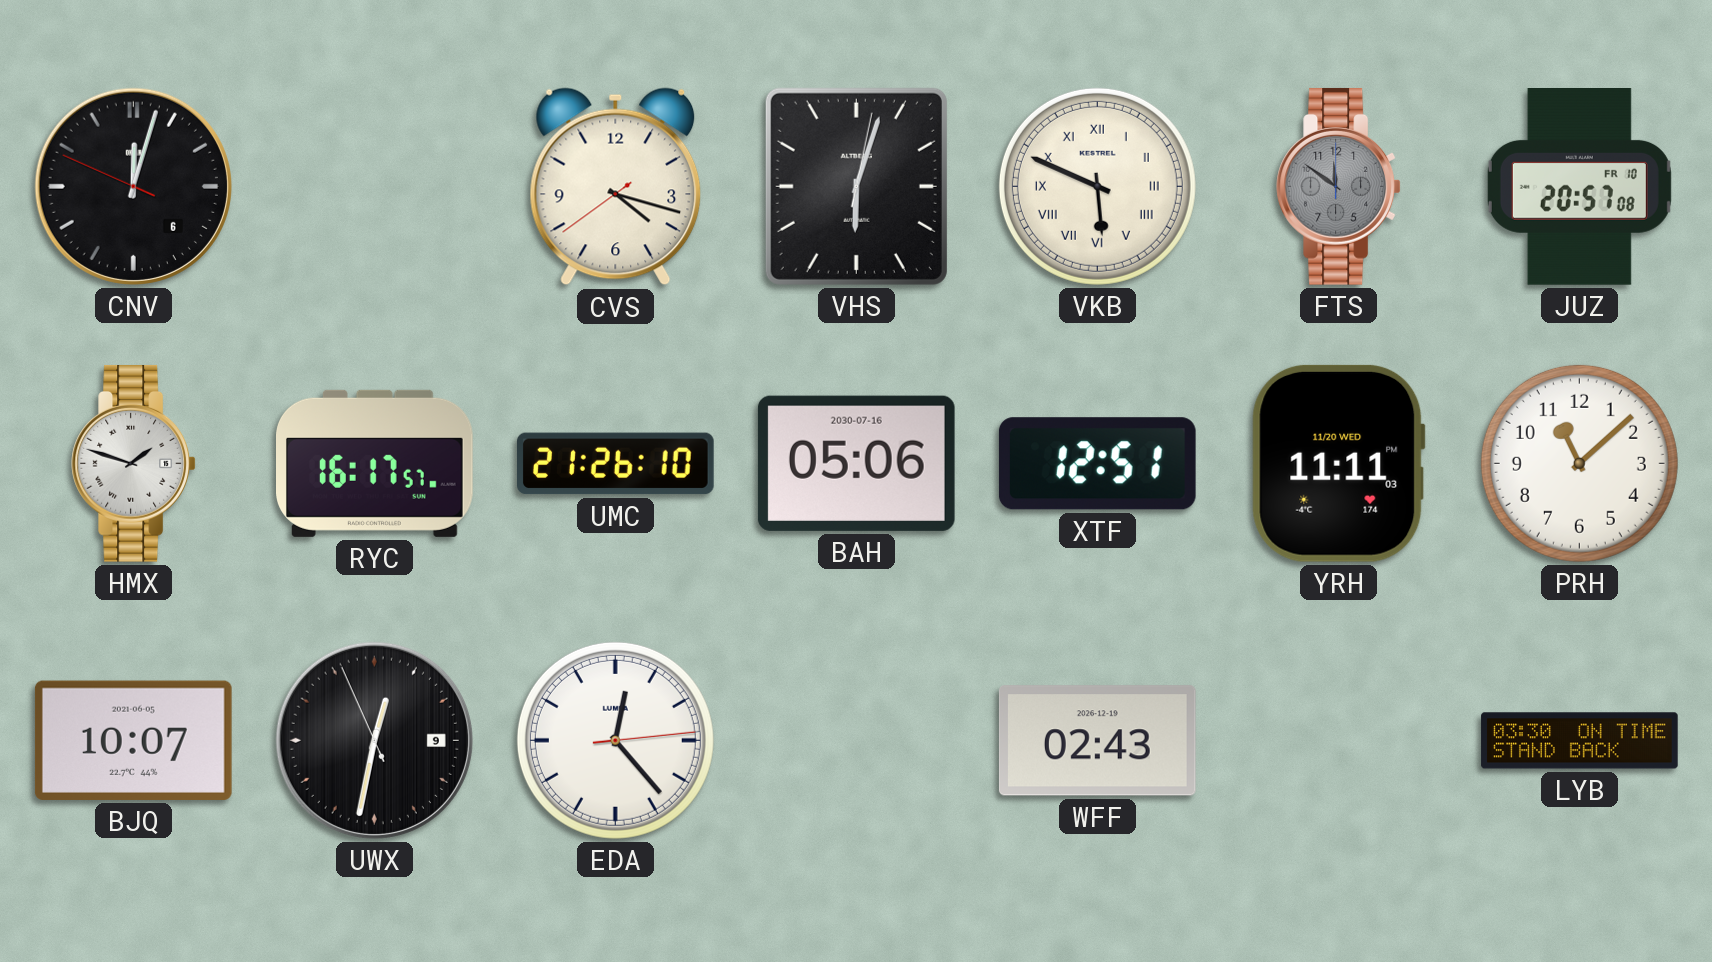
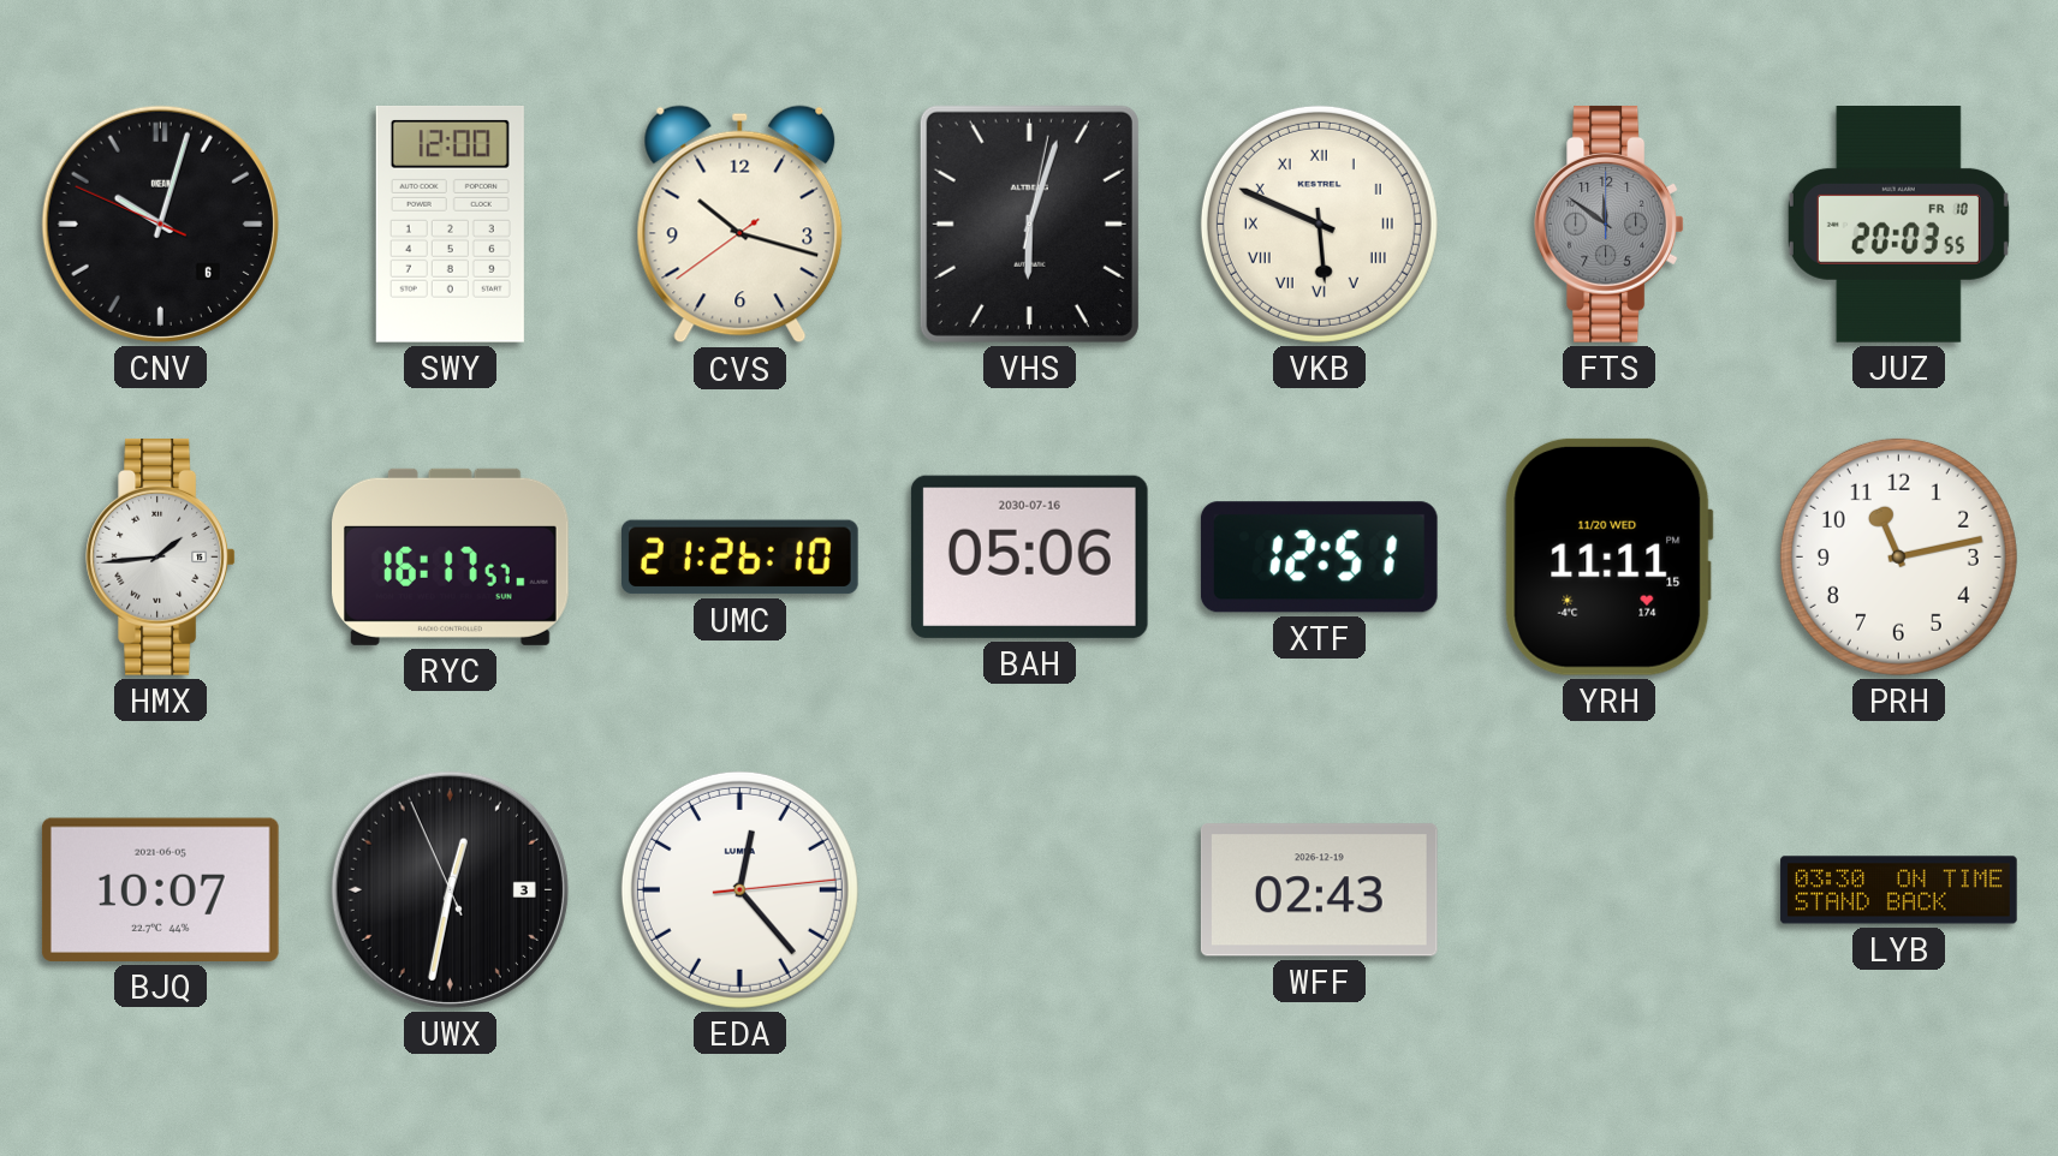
CNV: 12:02 -> 10:02 (160, 224)
SWY: none -> 12:00 (450, 224)
CVS: 4:17 -> 10:17 (740, 225)
JUZ: 20:57 -> 20:03 (1898, 225)
HMX: 1:48 -> 1:44 (160, 556)
YRH: 11:11:03 -> 11:11:15 (1608, 556)
PRH: 11:08 -> 11:13 (1898, 556)
UWX date: 9 -> 3 (450, 889)
